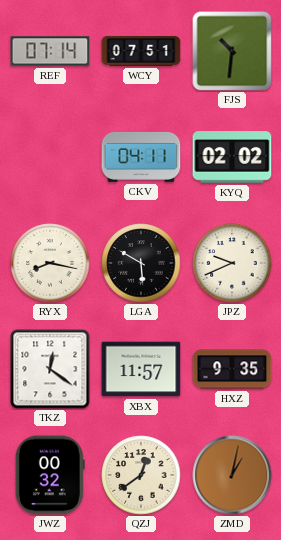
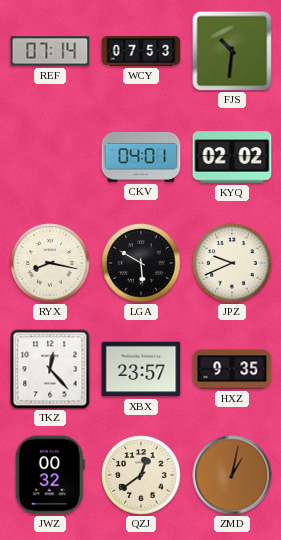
WCY: 07:51 -> 07:53 (141, 51)
CKV: 04:11 -> 04:01 (141, 157)
TKZ: 12:21 -> 12:23 (50, 369)
XBX: 11:57 -> 23:57 (141, 369)
